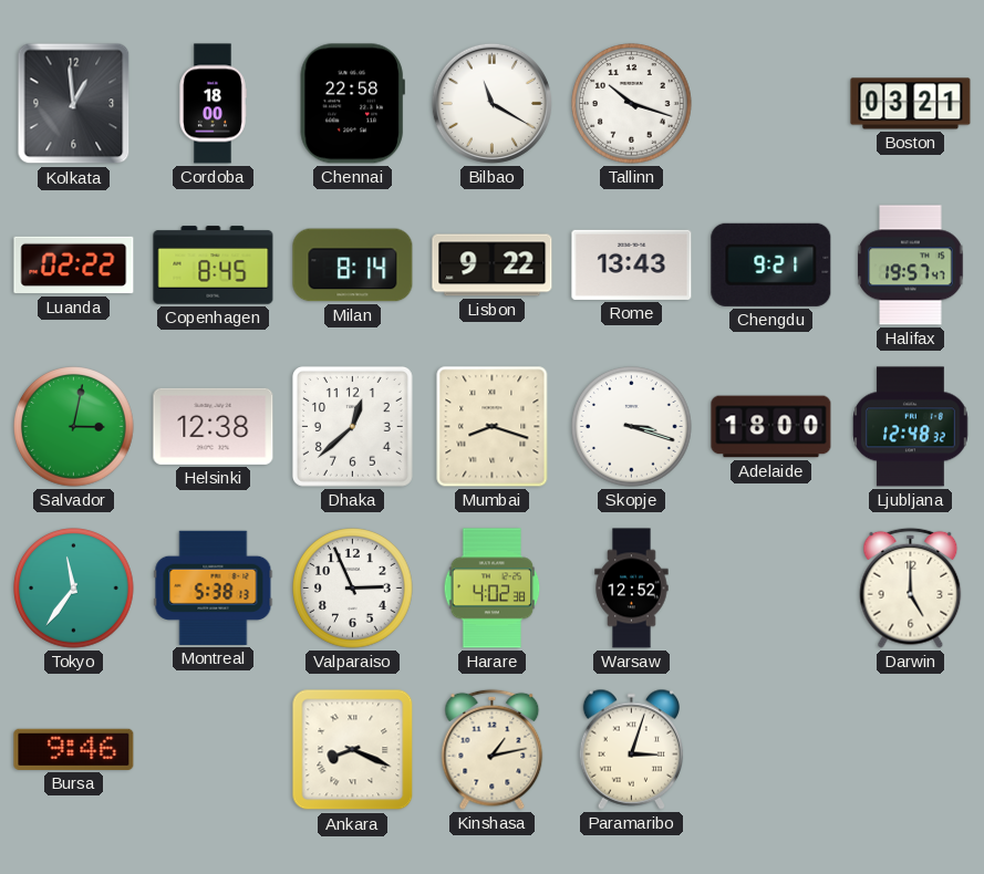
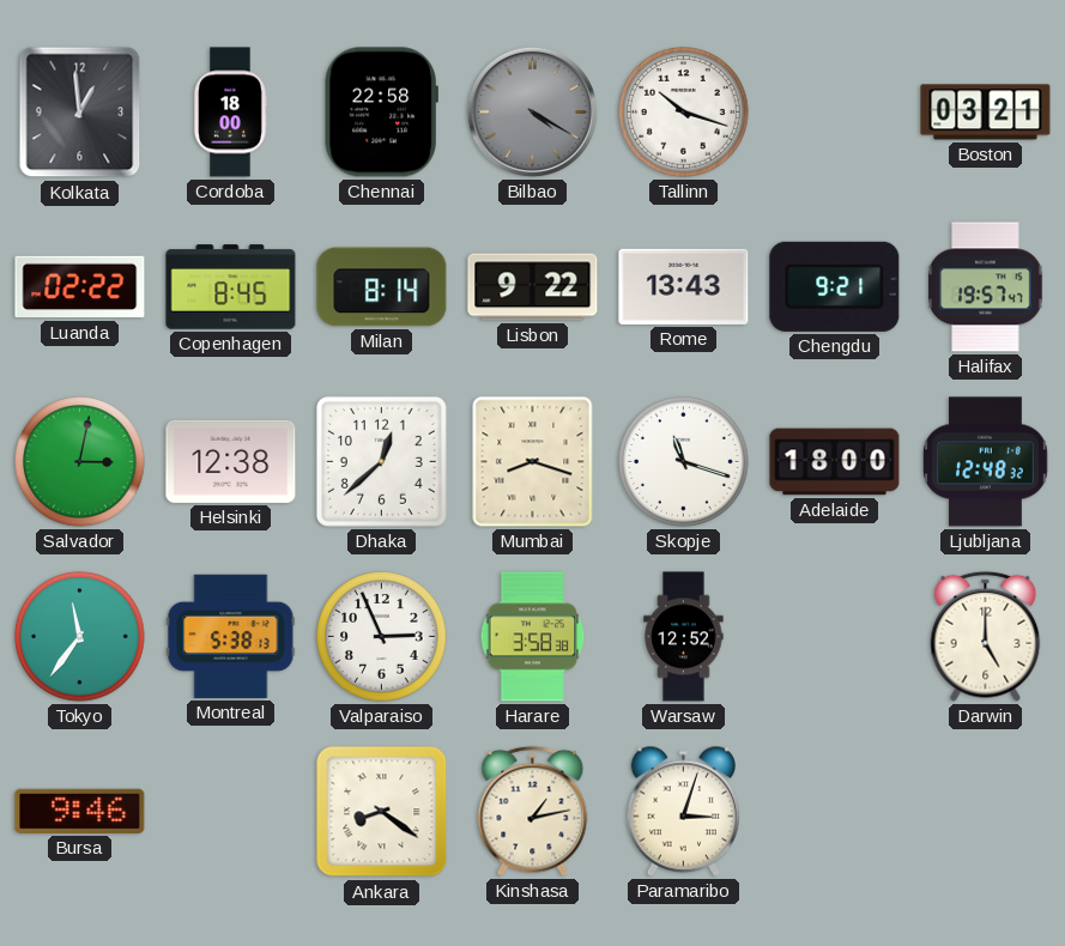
Bilbao: 11:20 -> 4:20 (532, 111)
Bilbao dial: white -> grey (532, 111)
Skopje: 3:18 -> 11:18 (684, 462)
Harare: 4:02 -> 3:58 (533, 637)
Ankara: 8:19 -> 8:21 (382, 812)
